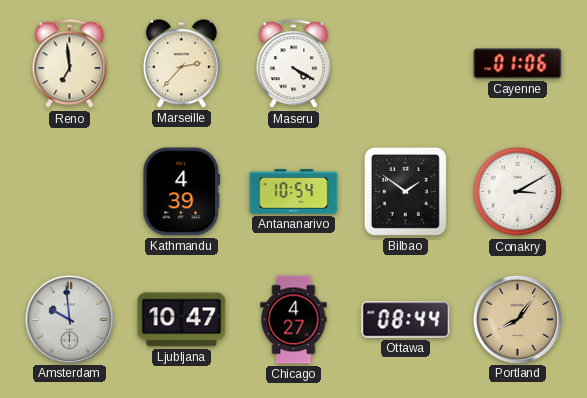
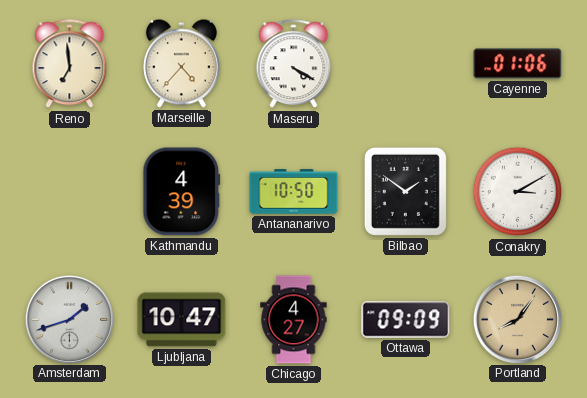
Marseille: 2:37 -> 4:37 (181, 64)
Antananarivo: 10:54 -> 10:50 (294, 192)
Amsterdam: 9:59 -> 1:42 (69, 319)
Ottawa: 08:44 -> 09:09 (406, 320)
